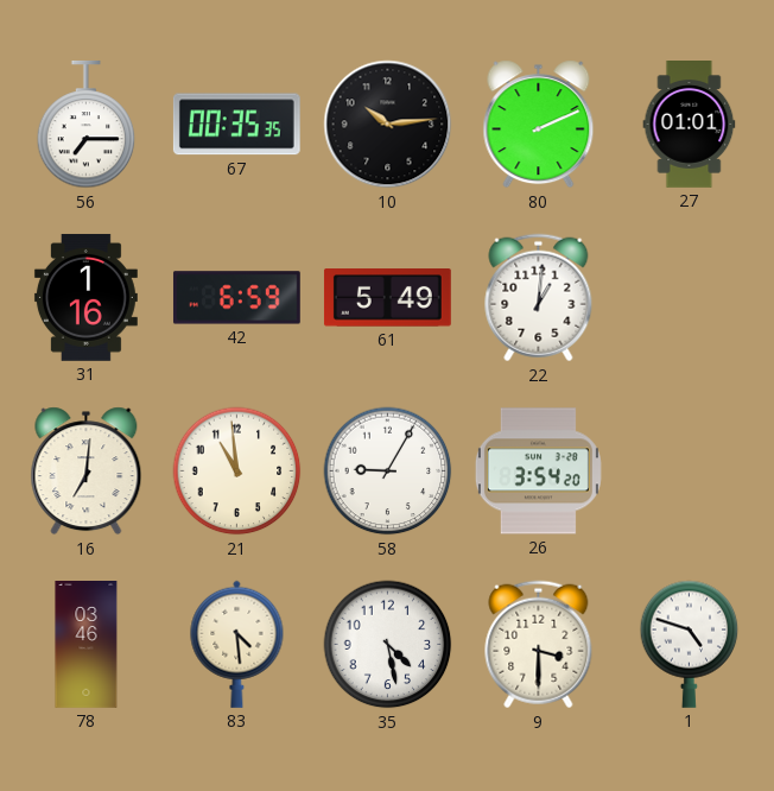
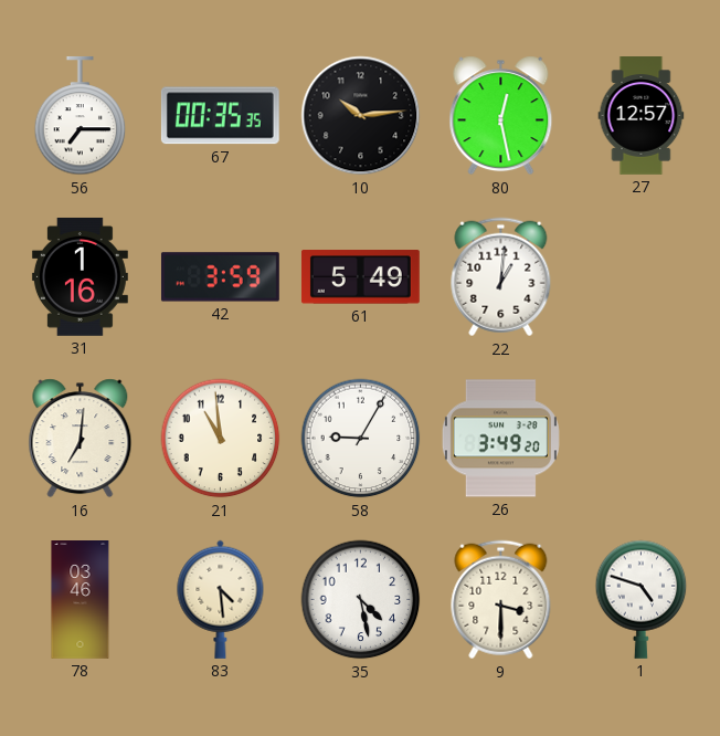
80: 2:11 -> 12:28 (501, 116)
27: 01:01 -> 12:57 (642, 116)
42: 6:59 -> 3:59 (220, 277)
26: 3:54 -> 3:49 (500, 439)
